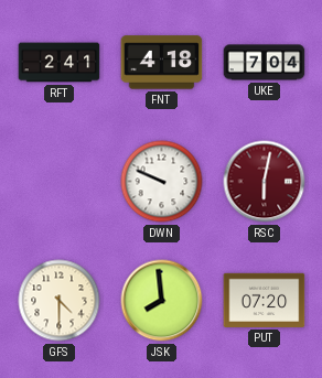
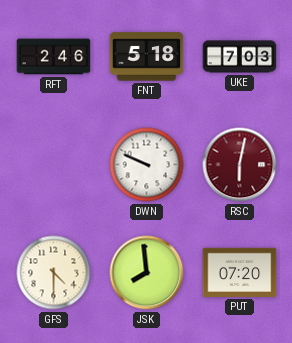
RFT: 2:41 -> 2:46 (54, 57)
FNT: 4:18 -> 5:18 (147, 57)
UKE: 7:04 -> 7:03 (240, 57)
